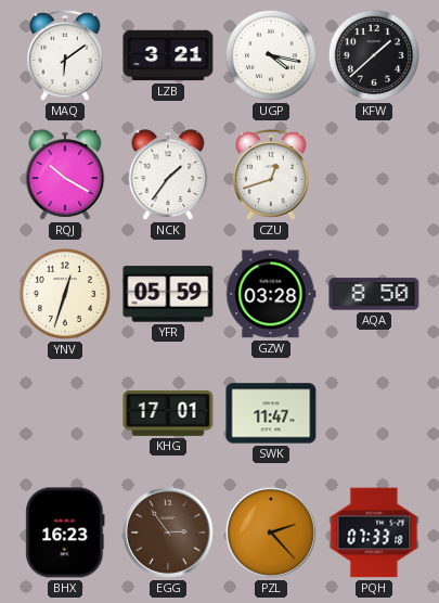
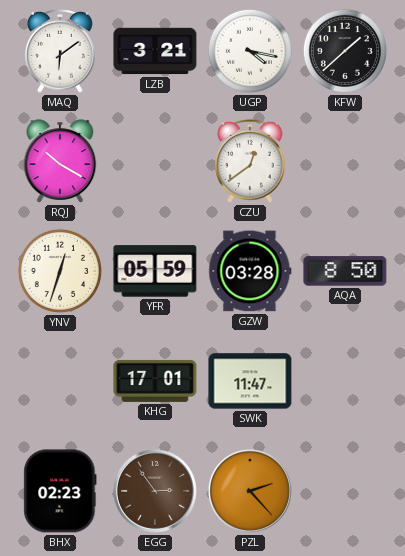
NCK: 1:36 -> none (168, 175)
CZU: 12:42 -> 12:39 (250, 161)
BHX: 16:23 -> 02:23 (60, 491)
PQH: 07:33 -> none (374, 533)
